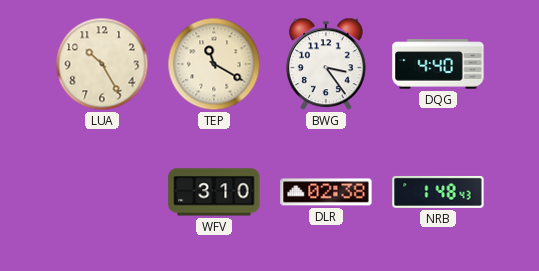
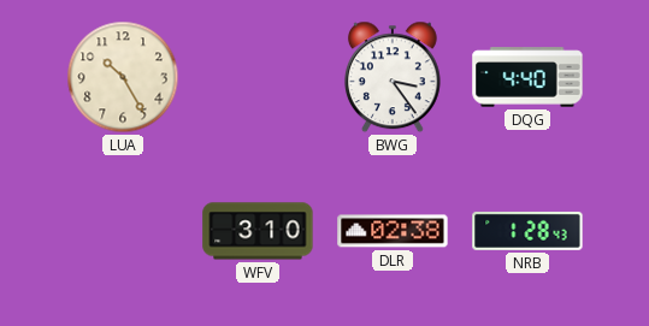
TEP: 11:20 -> none (214, 64)
NRB: 1:48 -> 1:28 (527, 231)
